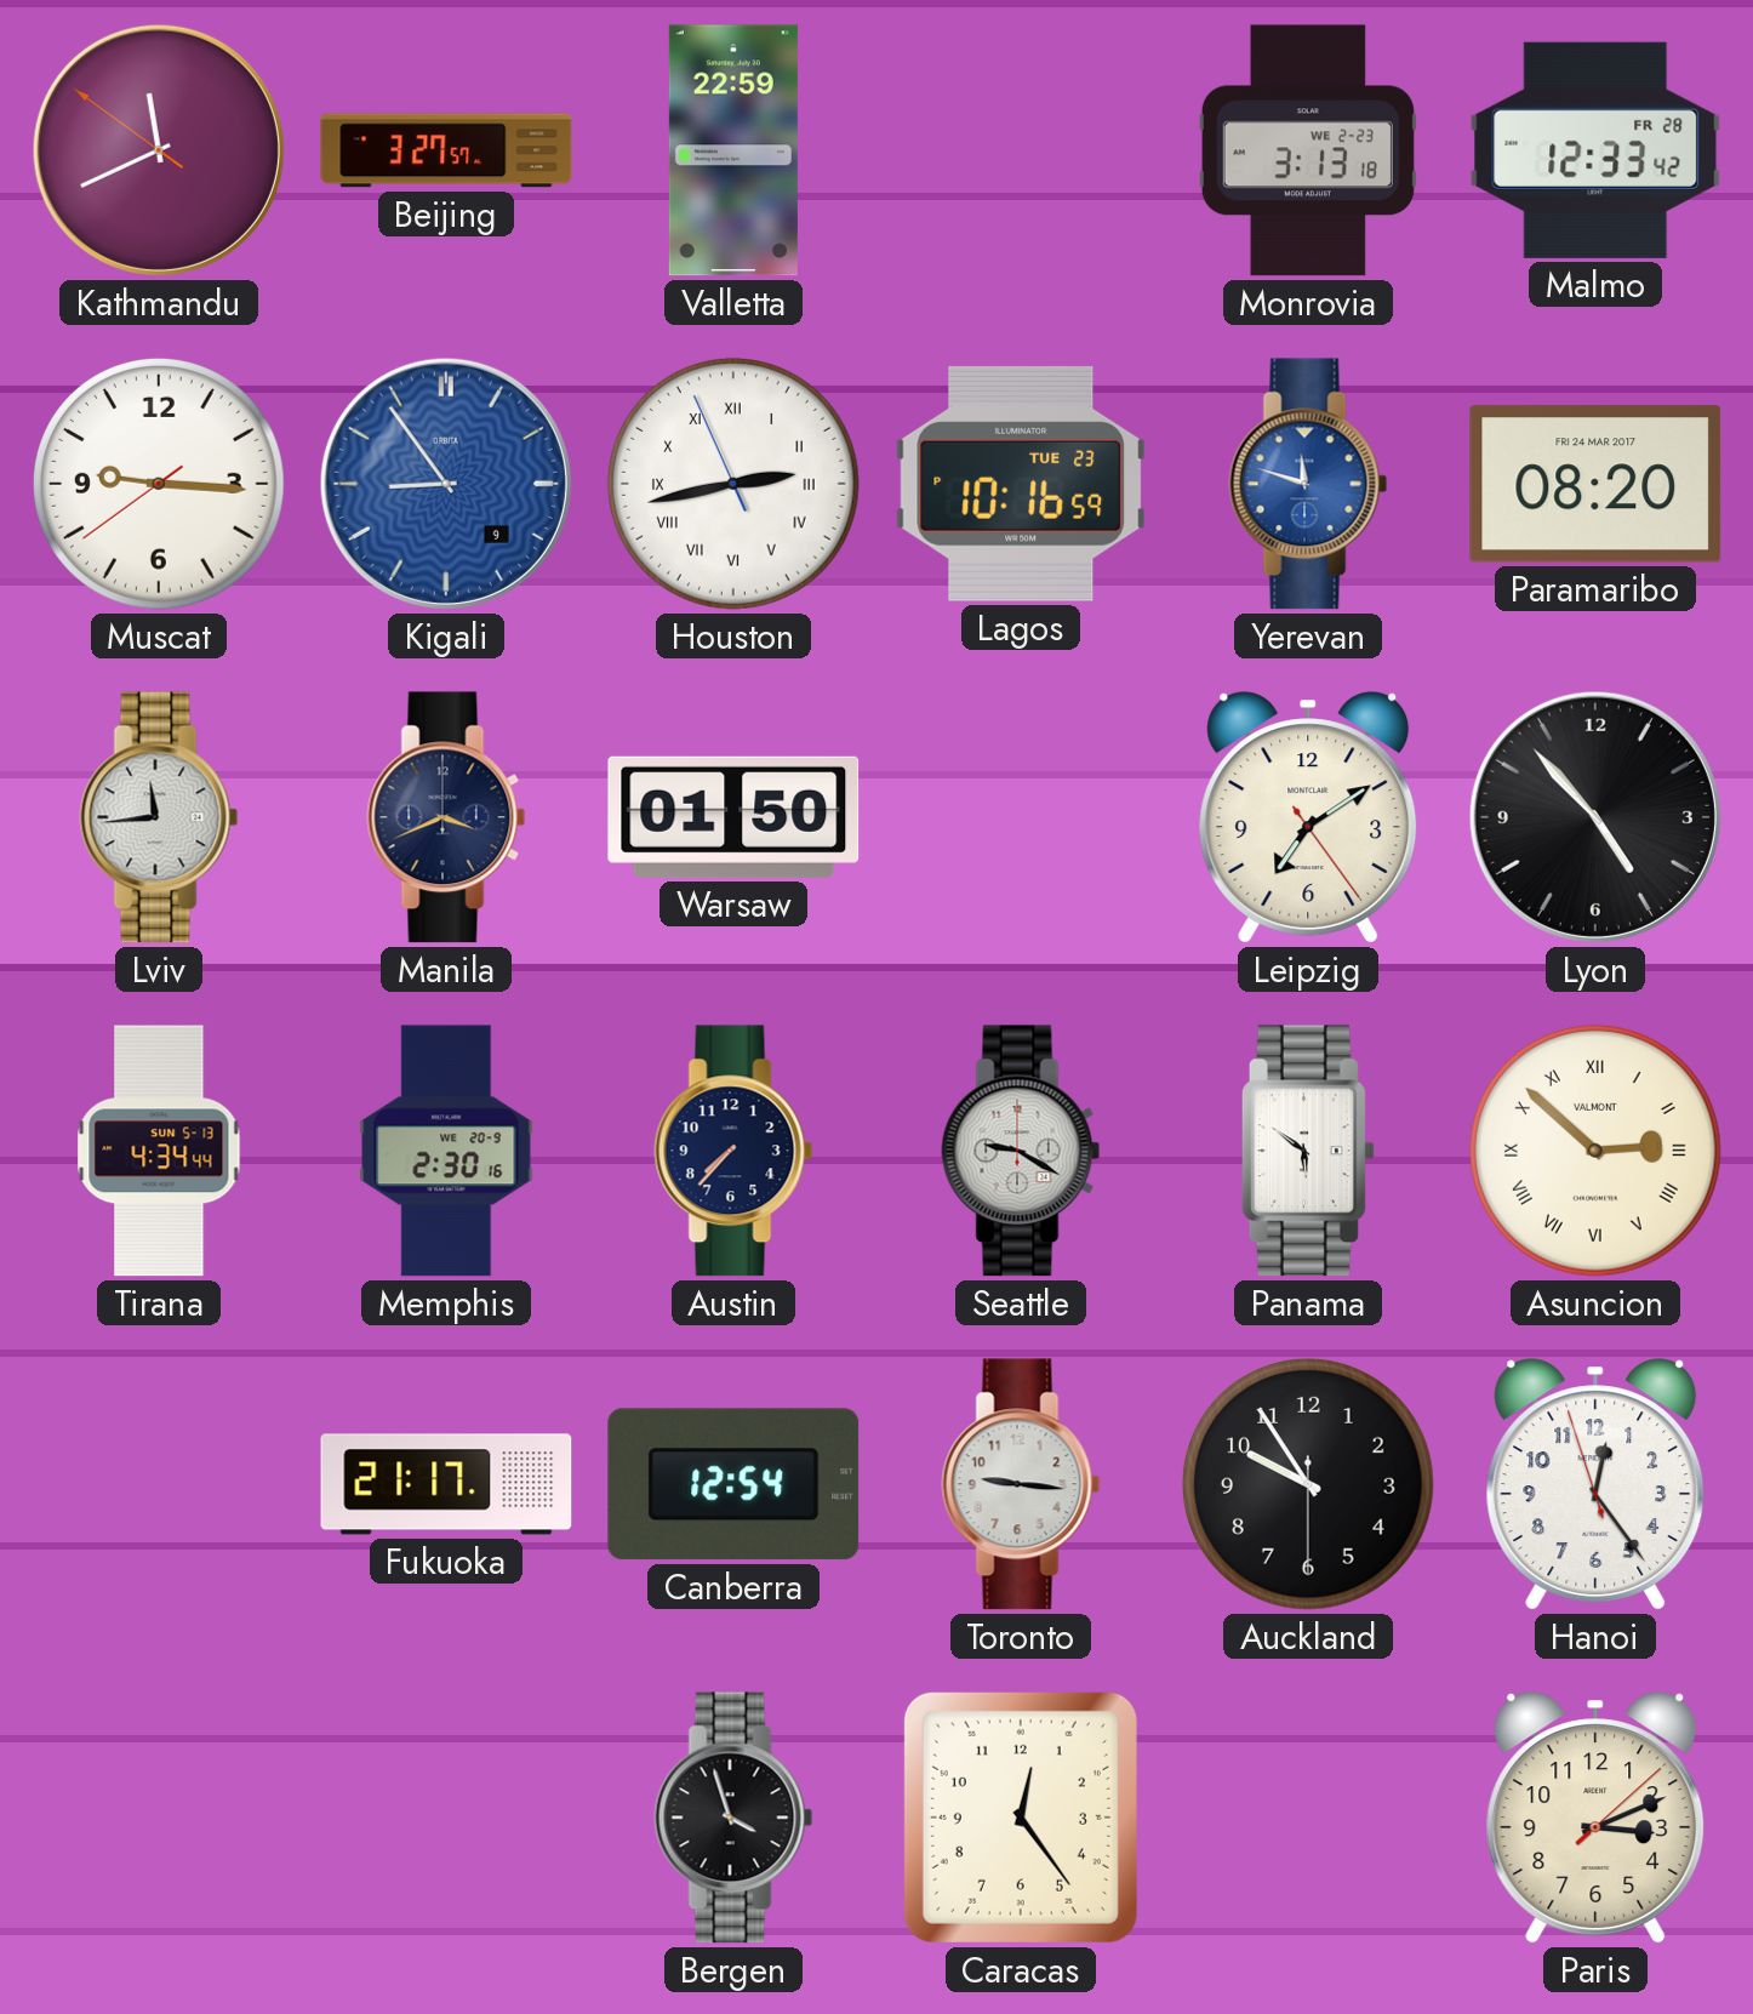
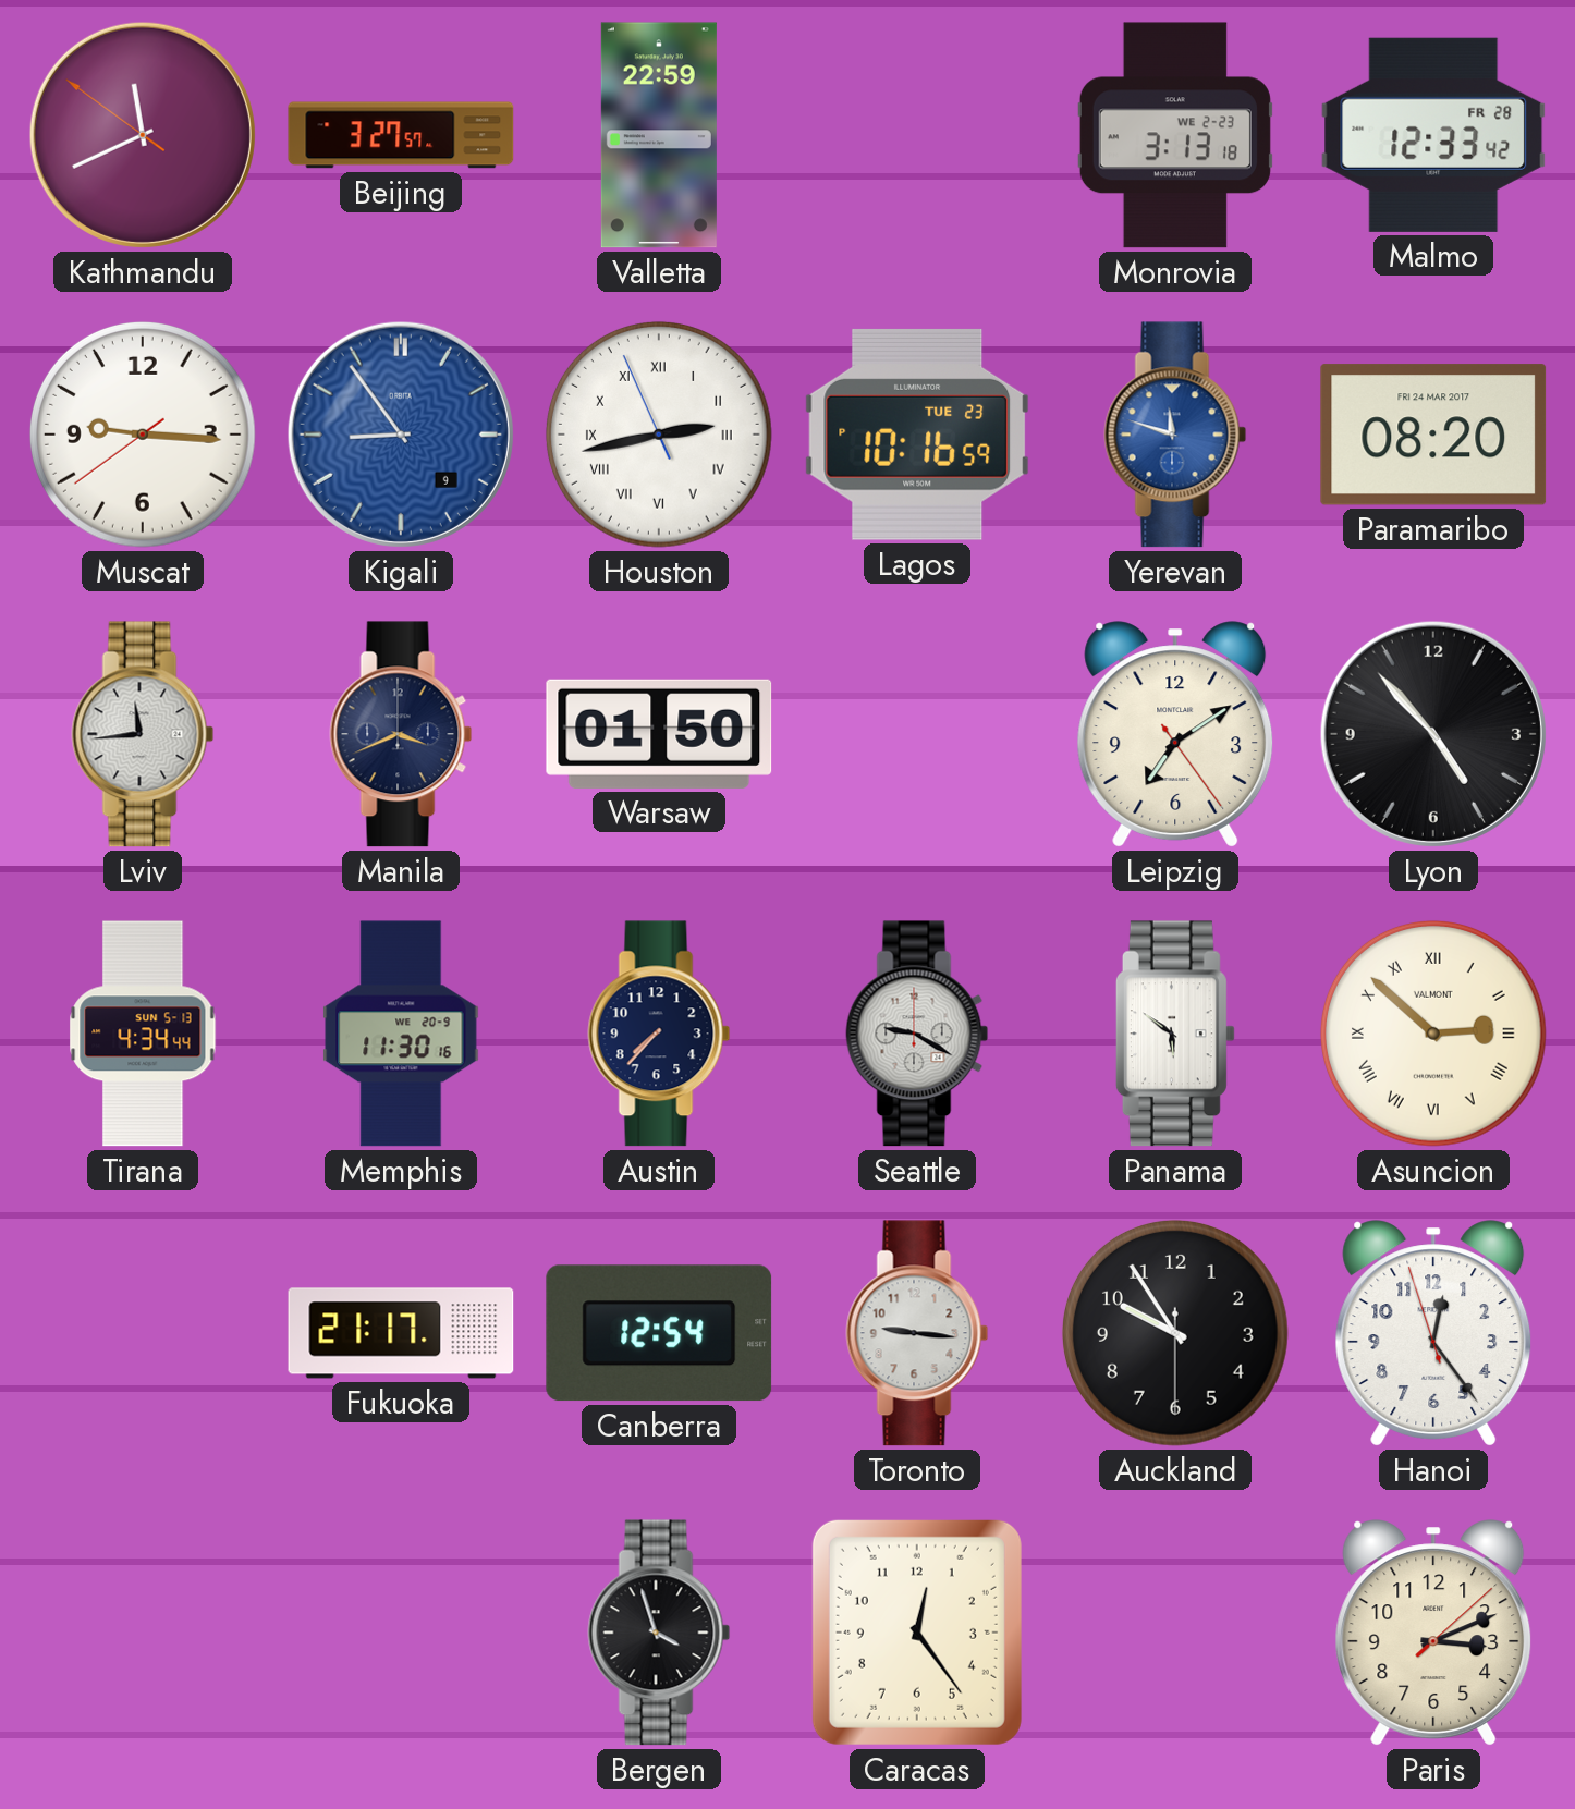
Memphis: 2:30 -> 11:30 (401, 1034)
